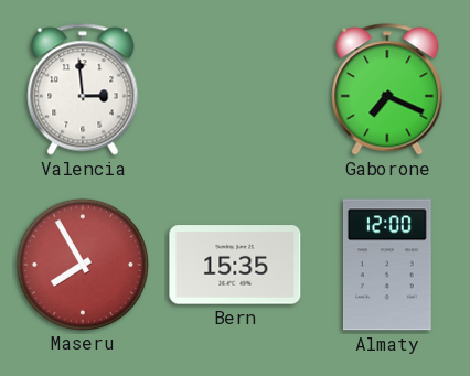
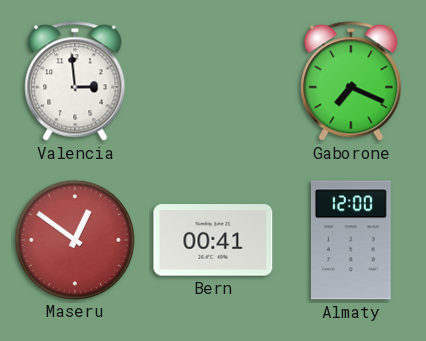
Maseru: 7:55 -> 12:51 (74, 239)
Bern: 15:35 -> 00:41 (213, 240)
